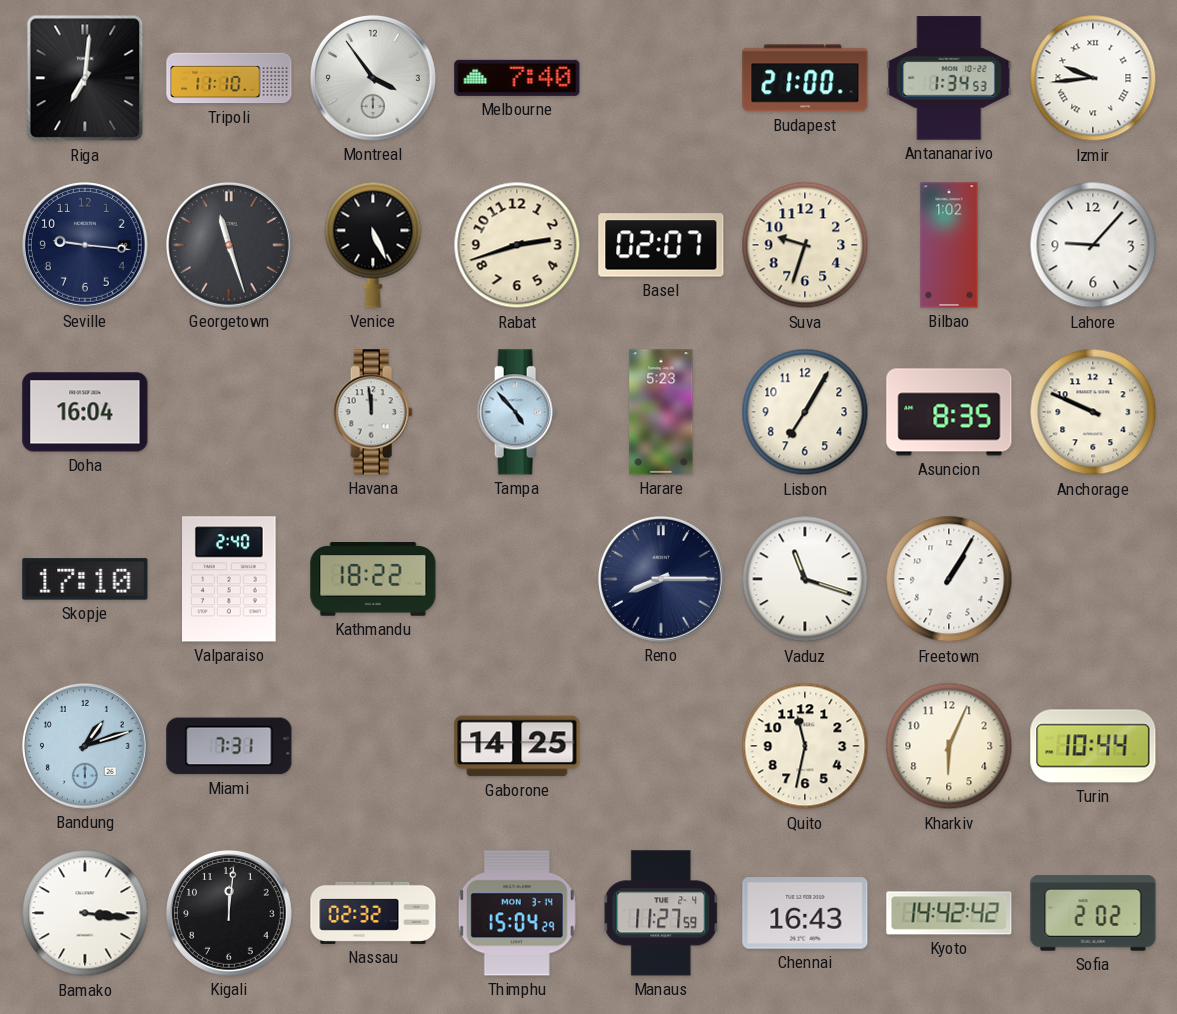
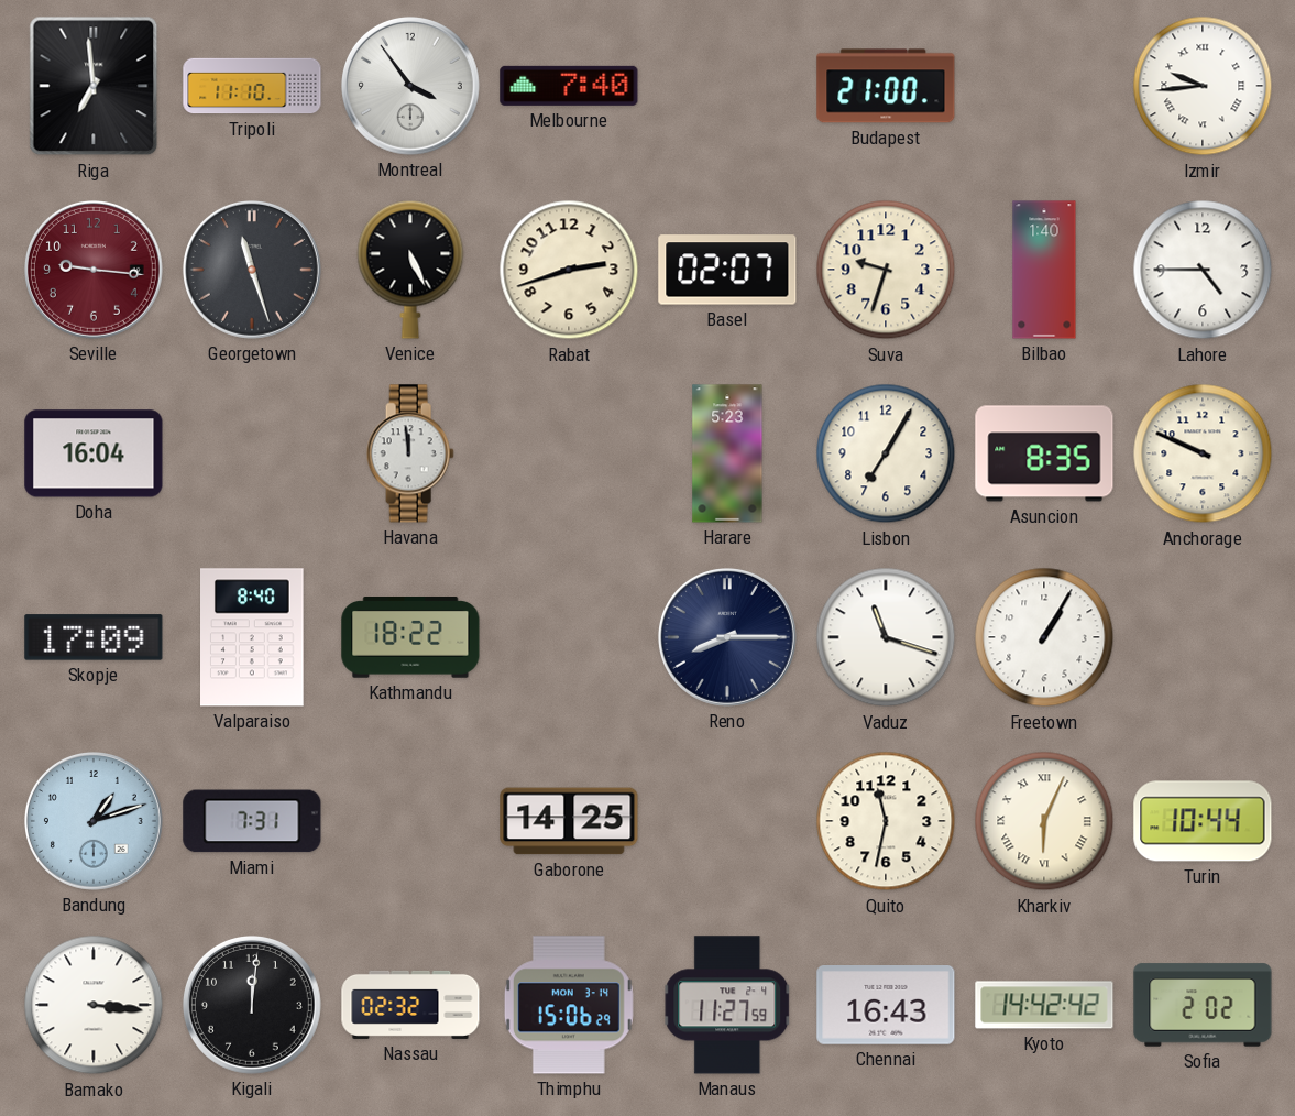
Riga: 7:01 -> 6:59 (94, 86)
Antananarivo: 1:34 -> none (949, 78)
Seville dial: navy -> burgundy (94, 270)
Bilbao: 1:02 -> 1:40 (1044, 270)
Lahore: 9:07 -> 4:45 (1203, 270)
Tampa: 4:53 -> none (517, 412)
Skopje: 17:10 -> 17:09 (94, 637)
Valparaiso: 2:40 -> 8:40 (253, 637)
Kharkiv numerals: Arabic -> Roman (1044, 821)
Thimphu: 15:04 -> 15:06 (569, 1005)
